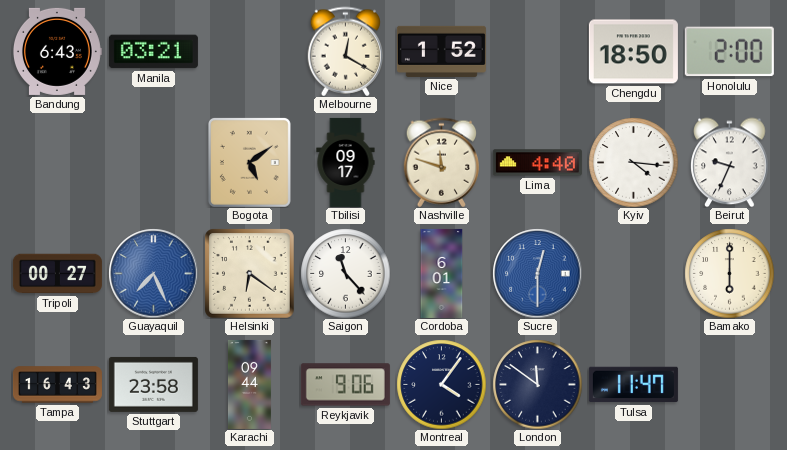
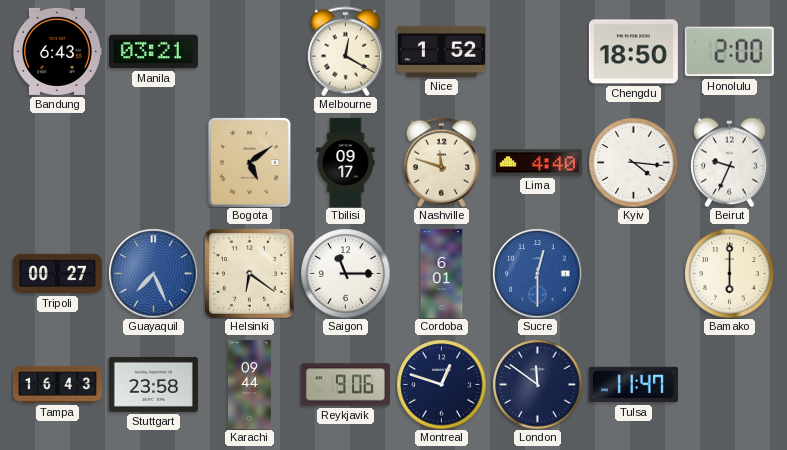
Saigon: 11:23 -> 11:15 (345, 273)
Montreal: 4:06 -> 12:48 (441, 384)
